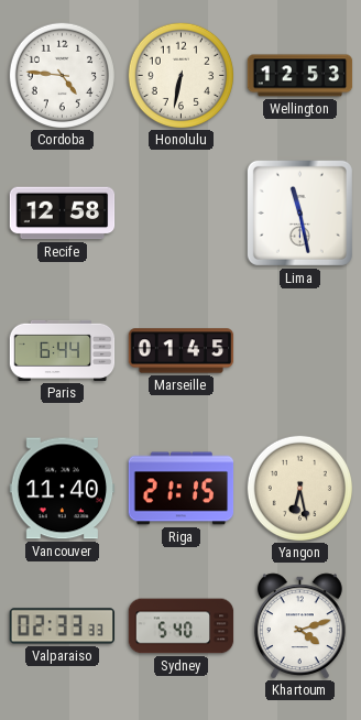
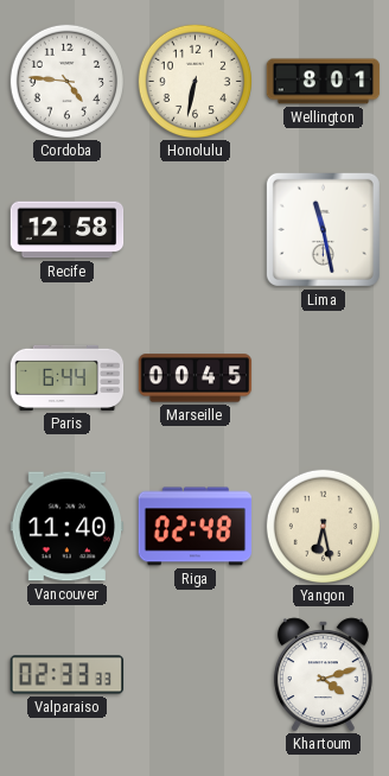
Wellington: 12:53 -> 8:01 (324, 82)
Marseille: 01:45 -> 00:45 (196, 379)
Riga: 21:15 -> 02:48 (196, 527)
Sydney: 5:40 -> none (182, 626)
